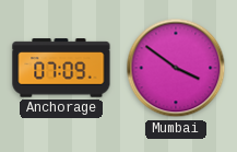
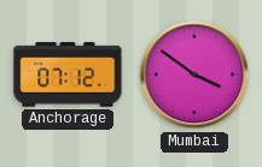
Anchorage: 07:09 -> 07:12 (68, 74)
